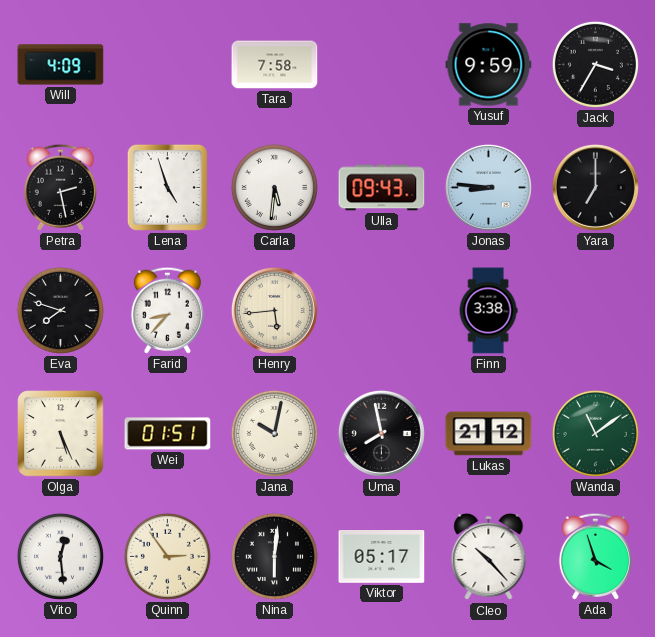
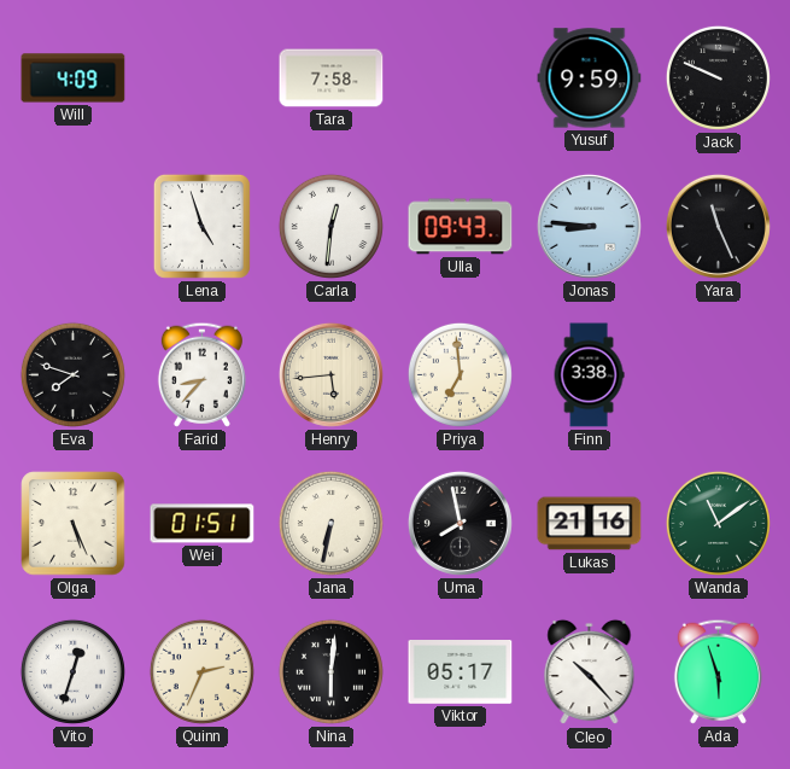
Jack: 3:35 -> 9:49 (718, 77)
Petra: 2:28 -> none (60, 187)
Carla: 5:31 -> 12:31 (330, 226)
Yara: 7:00 -> 11:26 (718, 226)
Priya: none -> 6:59 (460, 374)
Jana: 10:02 -> 6:32 (330, 523)
Lukas: 21:12 -> 21:16 (590, 524)
Vito: 12:29 -> 12:33 (72, 671)
Quinn: 2:54 -> 2:34 (201, 671)
Ada: 3:57 -> 5:57 (718, 671)
